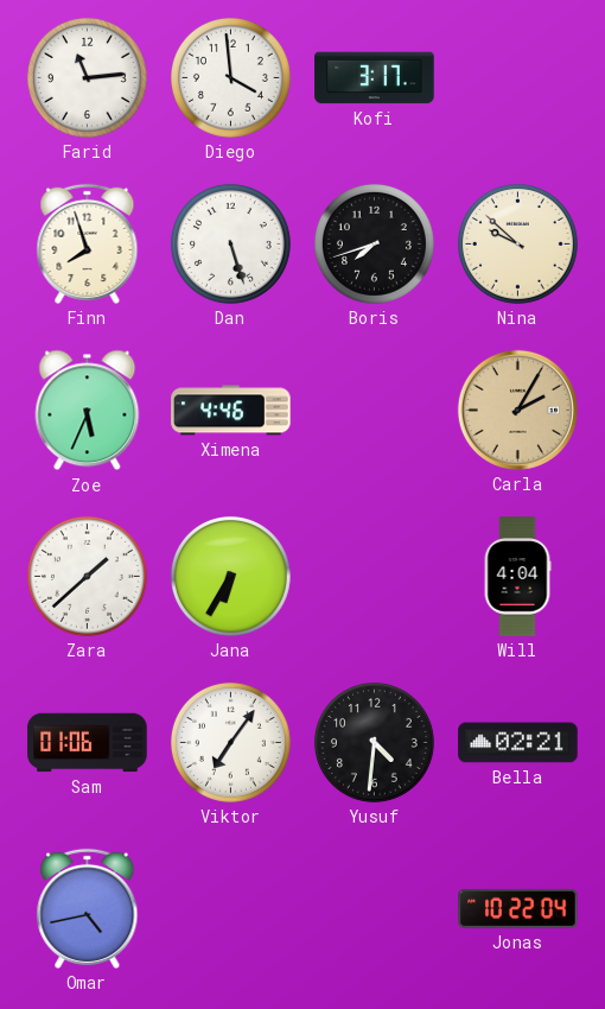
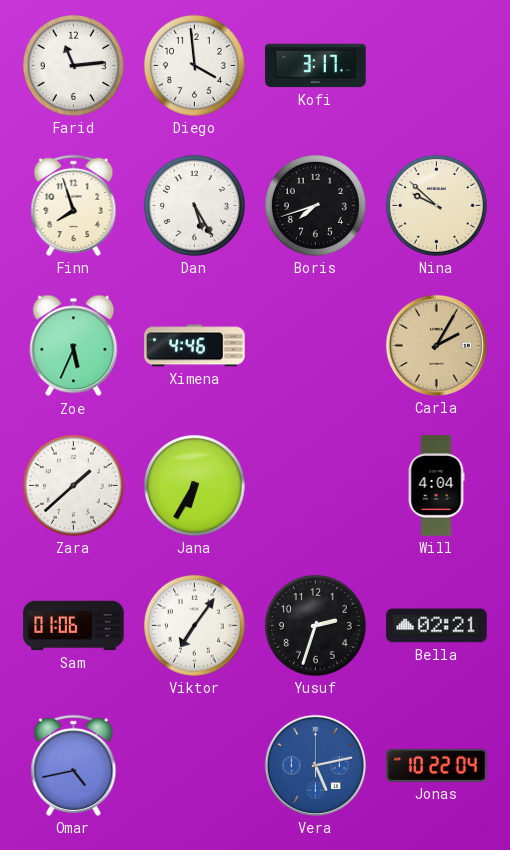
Dan: 5:27 -> 5:25 (194, 205)
Yusuf: 4:31 -> 2:33 (315, 625)
Vera: none -> 5:13 (315, 765)
